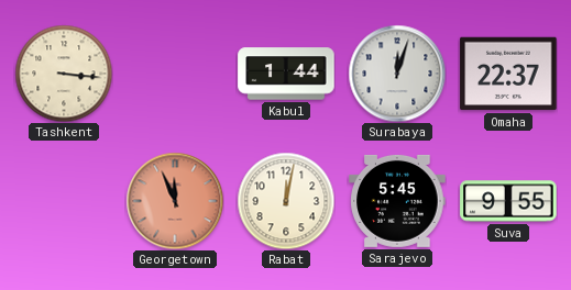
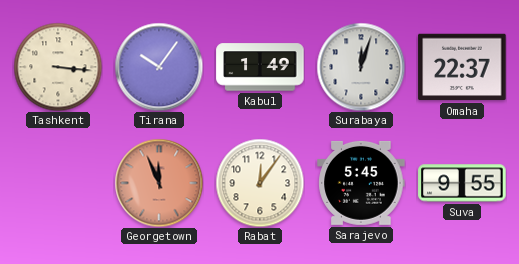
Tirana: none -> 10:06 (159, 67)
Kabul: 1:44 -> 1:49 (260, 67)
Rabat: 12:02 -> 12:06 (260, 183)
